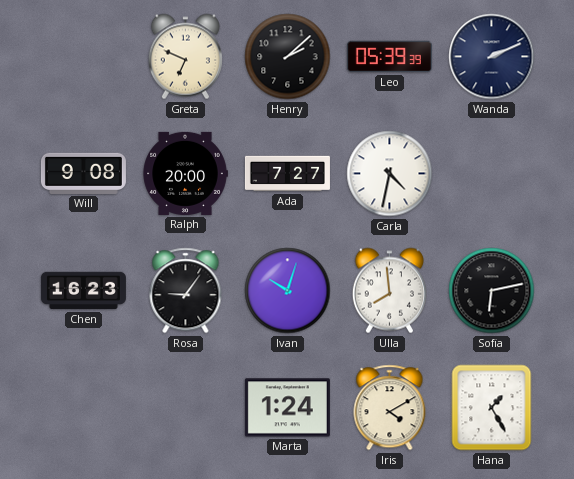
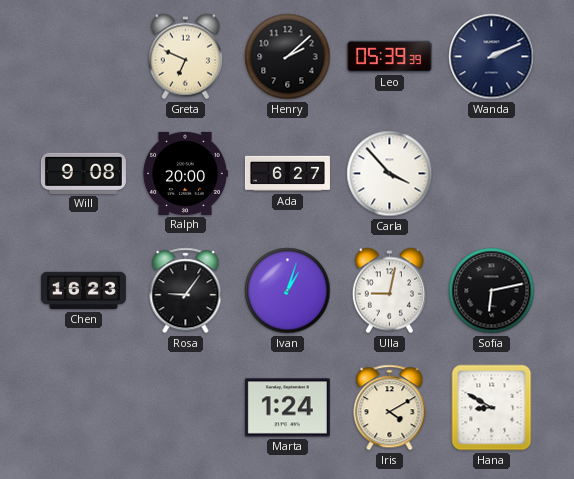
Ada: 7:27 -> 6:27 (287, 174)
Carla: 4:32 -> 3:53 (390, 174)
Ivan: 10:03 -> 1:03 (288, 291)
Ulla: 7:59 -> 9:02 (389, 291)
Hana: 1:25 -> 8:50 (492, 408)
